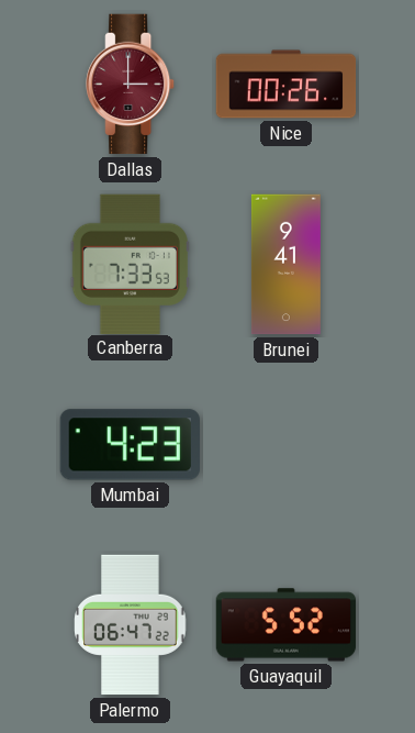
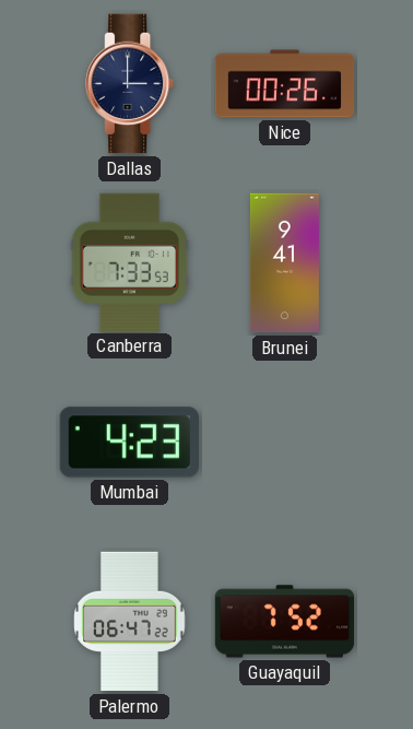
Dallas dial: burgundy -> navy (130, 84)
Guayaquil: 5:52 -> 7:52 (285, 622)
